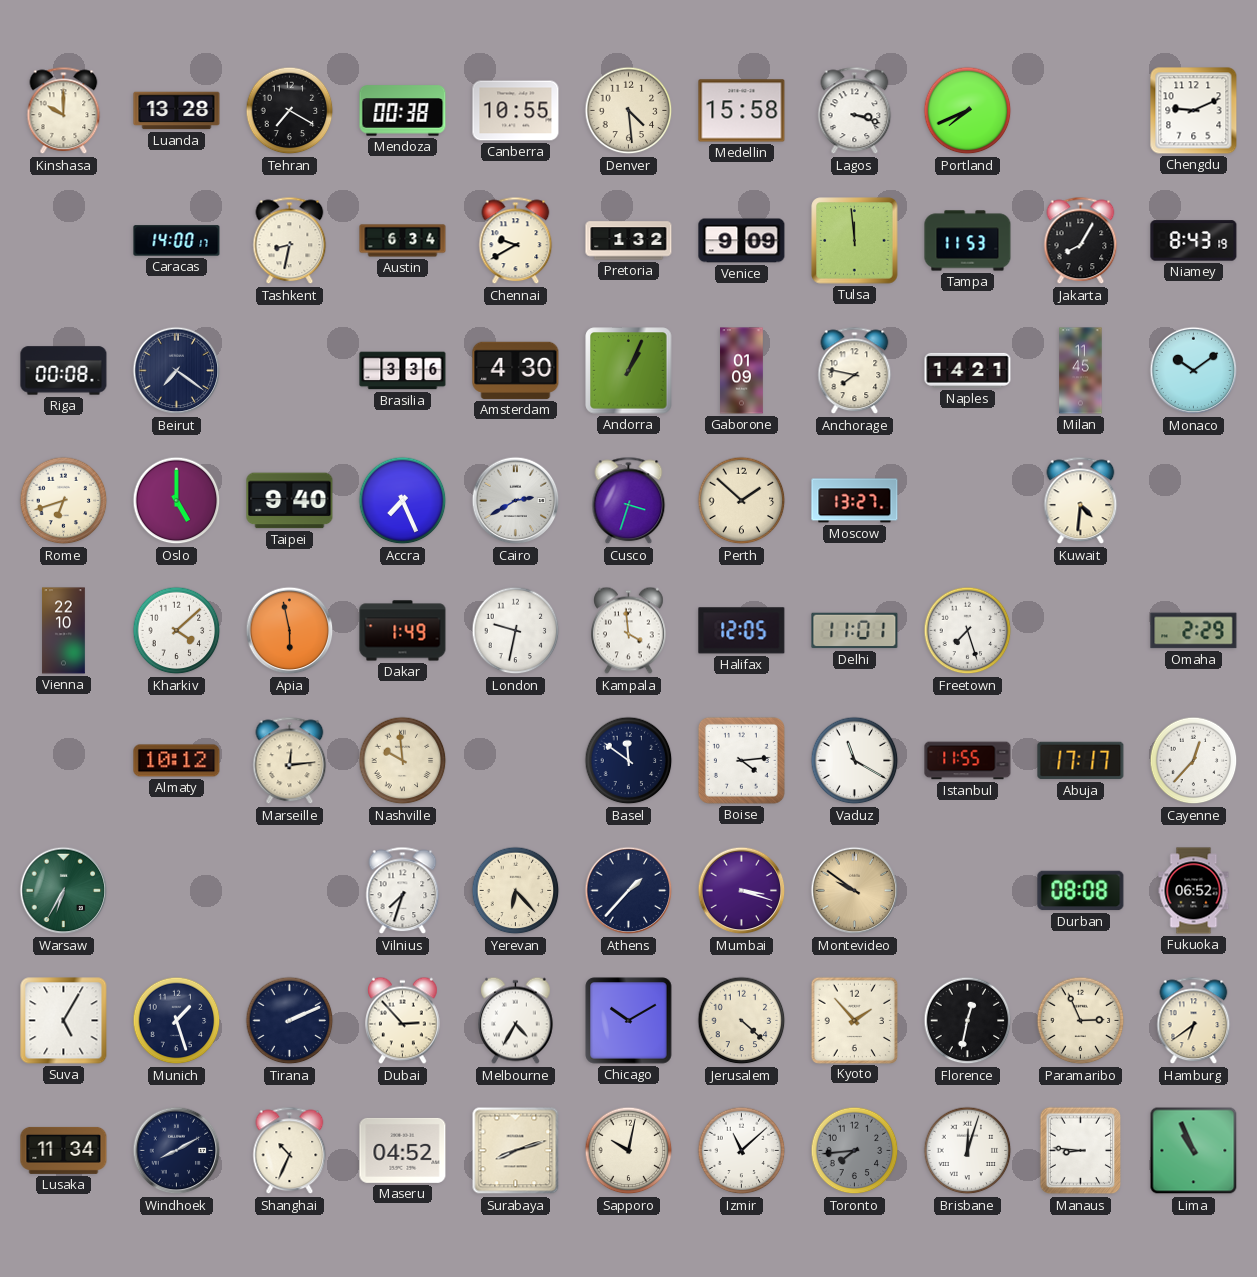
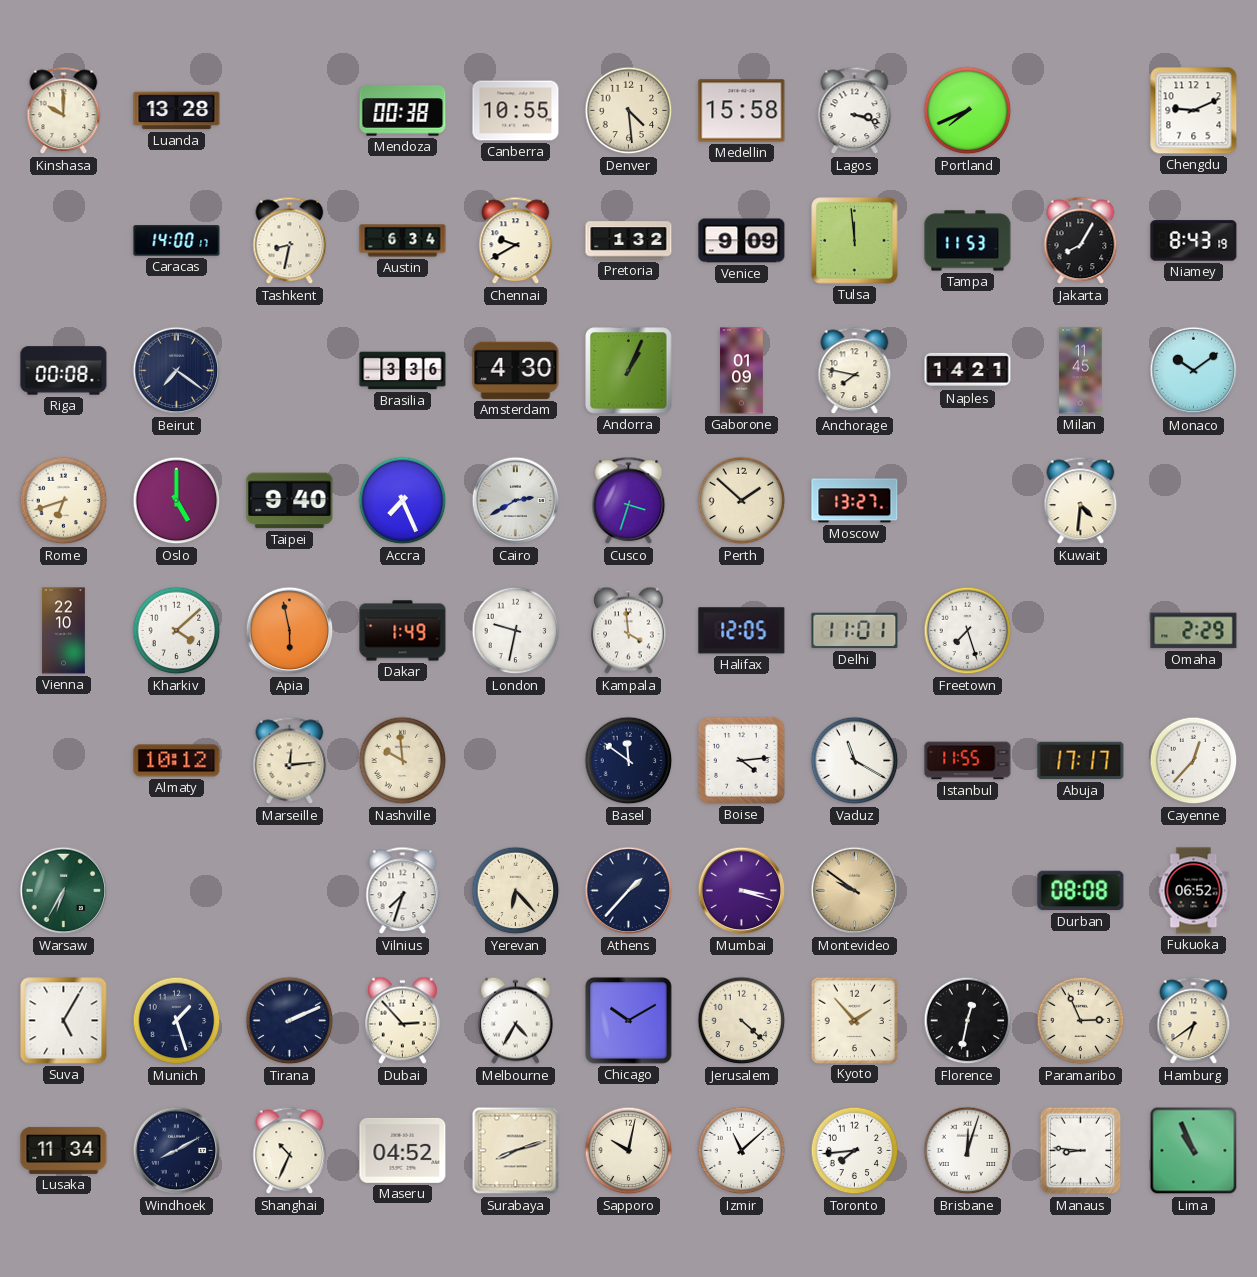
Tehran: 7:20 -> none (290, 111)
Toronto dial: grey -> white (855, 1151)
